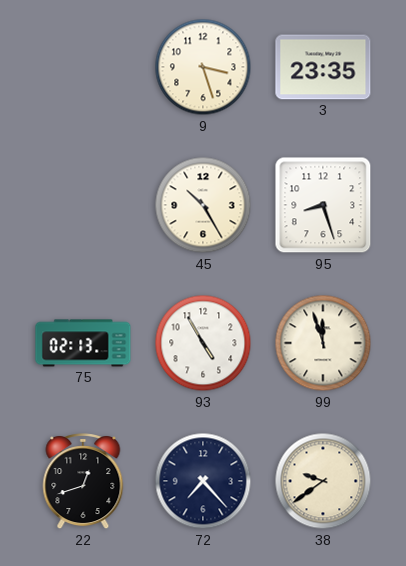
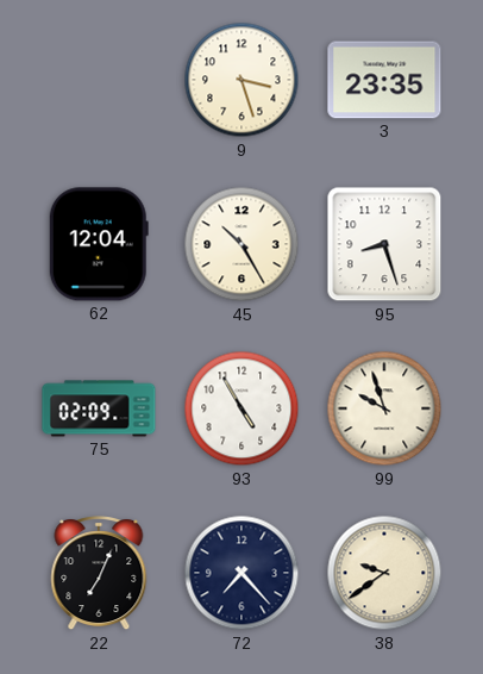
62: none -> 12:04 (99, 244)
75: 02:13 -> 02:09 (99, 408)
99: 11:57 -> 9:57 (384, 408)
22: 12:42 -> 7:04 (99, 574)
